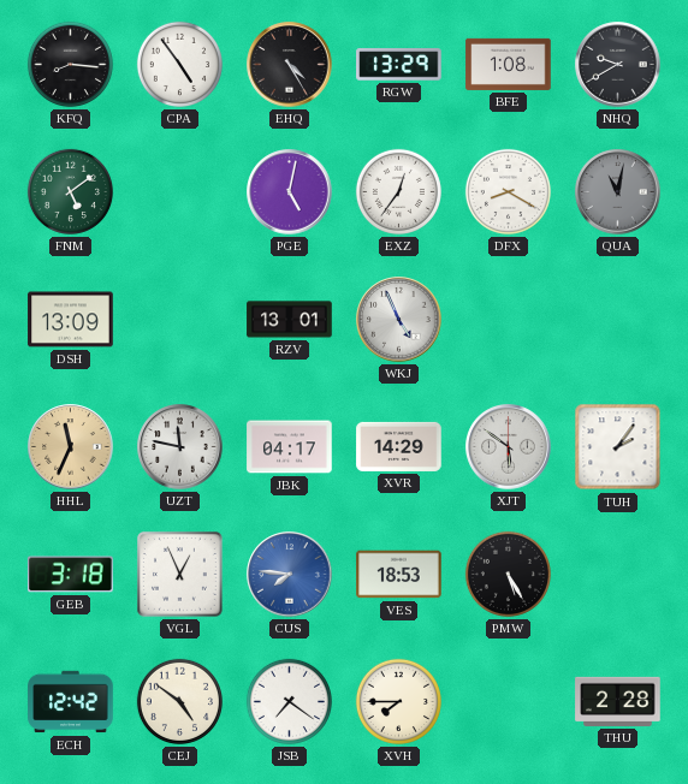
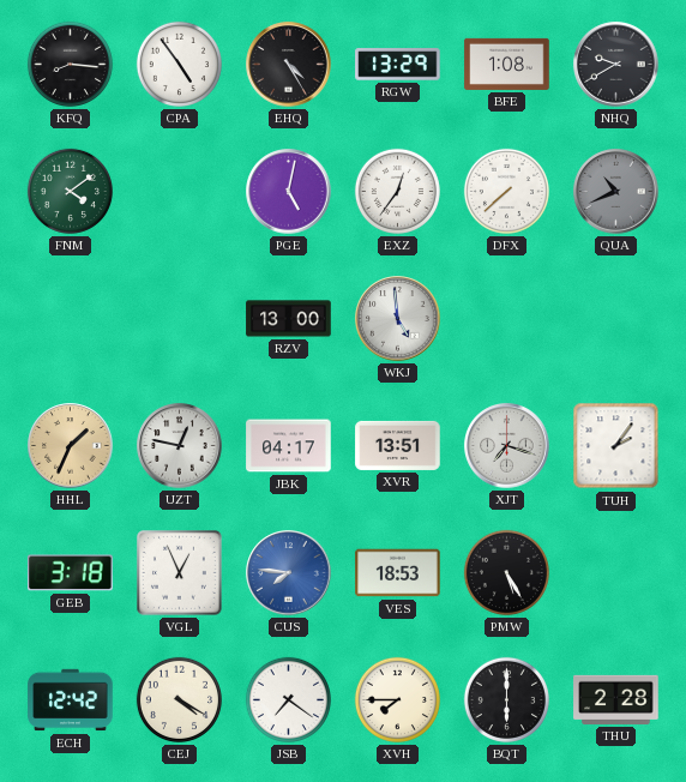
FNM: 5:09 -> 4:09 (70, 191)
DFX: 8:20 -> 7:38 (506, 191)
QUA: 11:02 -> 10:41 (616, 192)
DSH: 13:09 -> none (71, 320)
RZV: 13:01 -> 13:00 (289, 319)
WKJ: 4:56 -> 4:59 (398, 319)
HHL: 11:34 -> 1:34 (71, 446)
UZT: 11:47 -> 12:47 (180, 446)
XVR: 14:29 -> 13:51 (398, 445)
XJT: 5:51 -> 7:18 (507, 446)
CEJ: 4:51 -> 4:20 (179, 699)
BQT: none -> 6:00 (506, 699)
